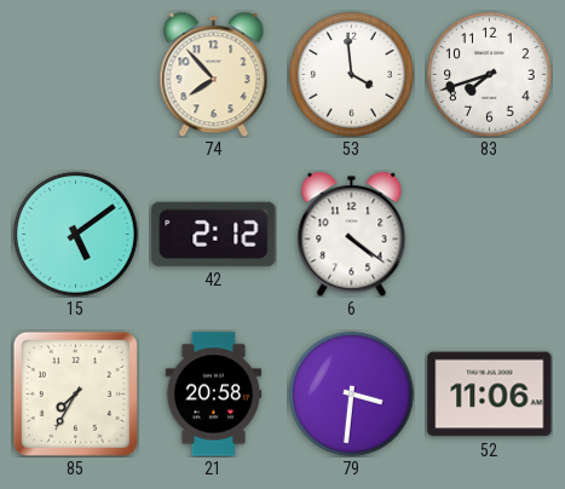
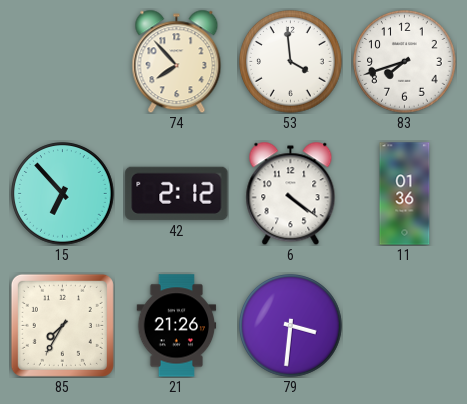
15: 5:09 -> 6:53 (63, 194)
11: none -> 01:36 (405, 194)
21: 20:58 -> 21:26 (177, 326)
52: 11:06 -> none (490, 395)
